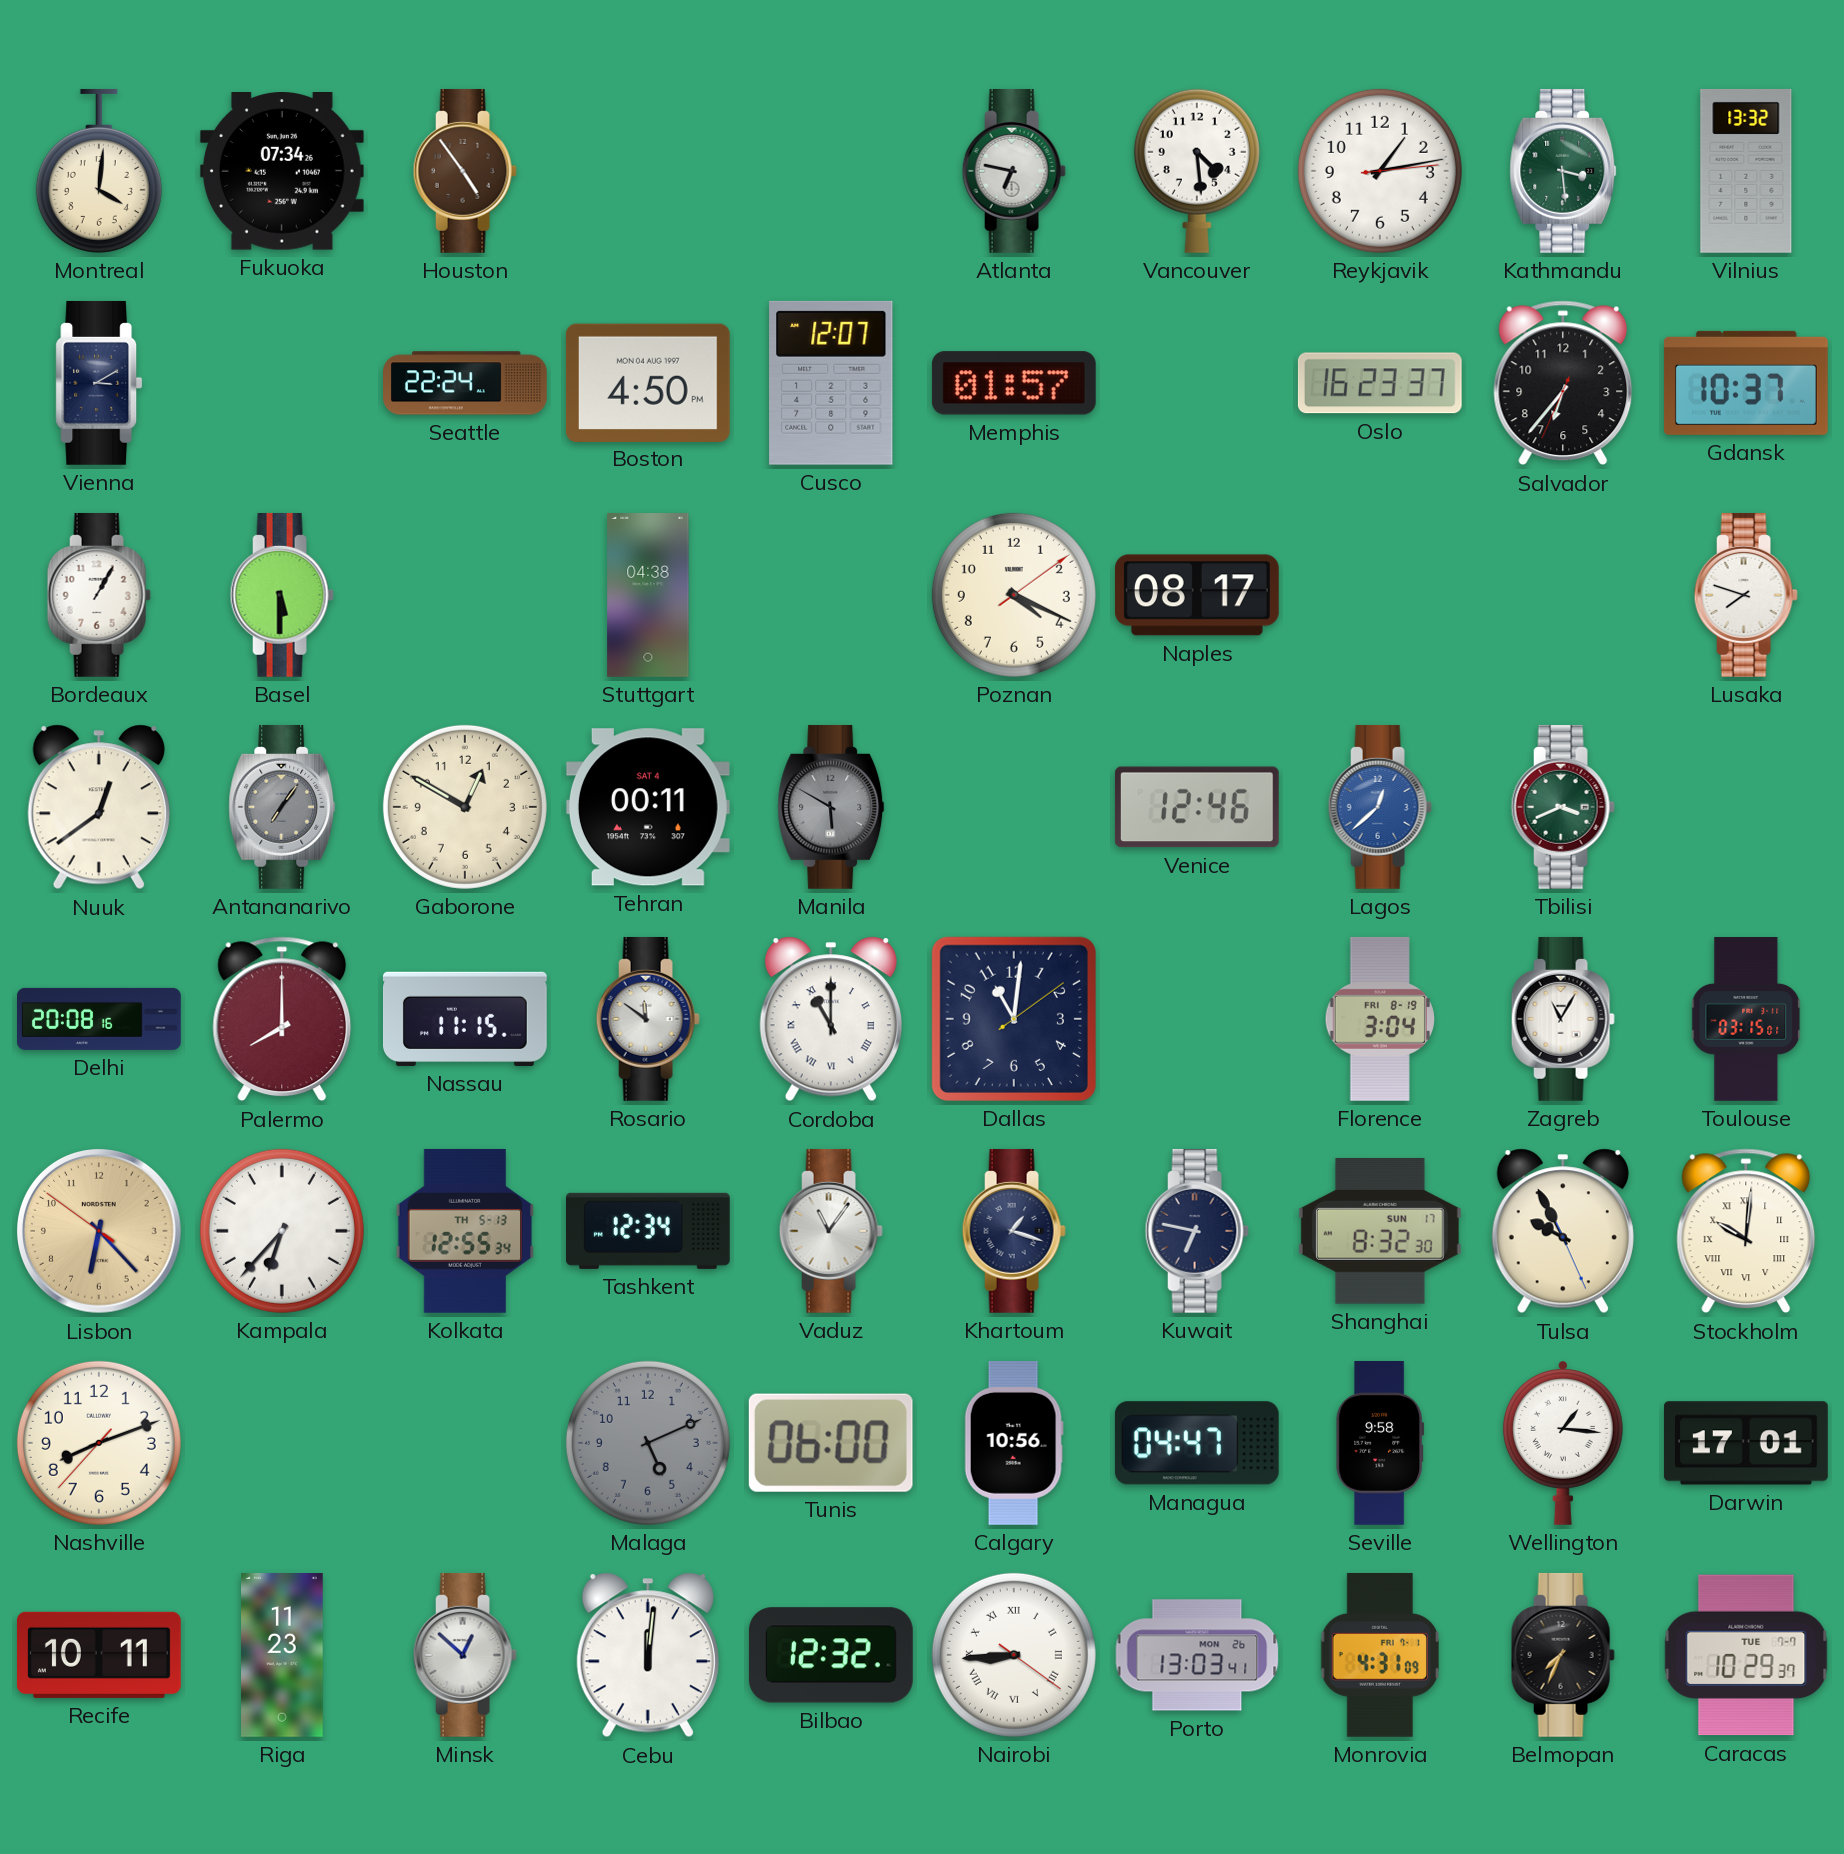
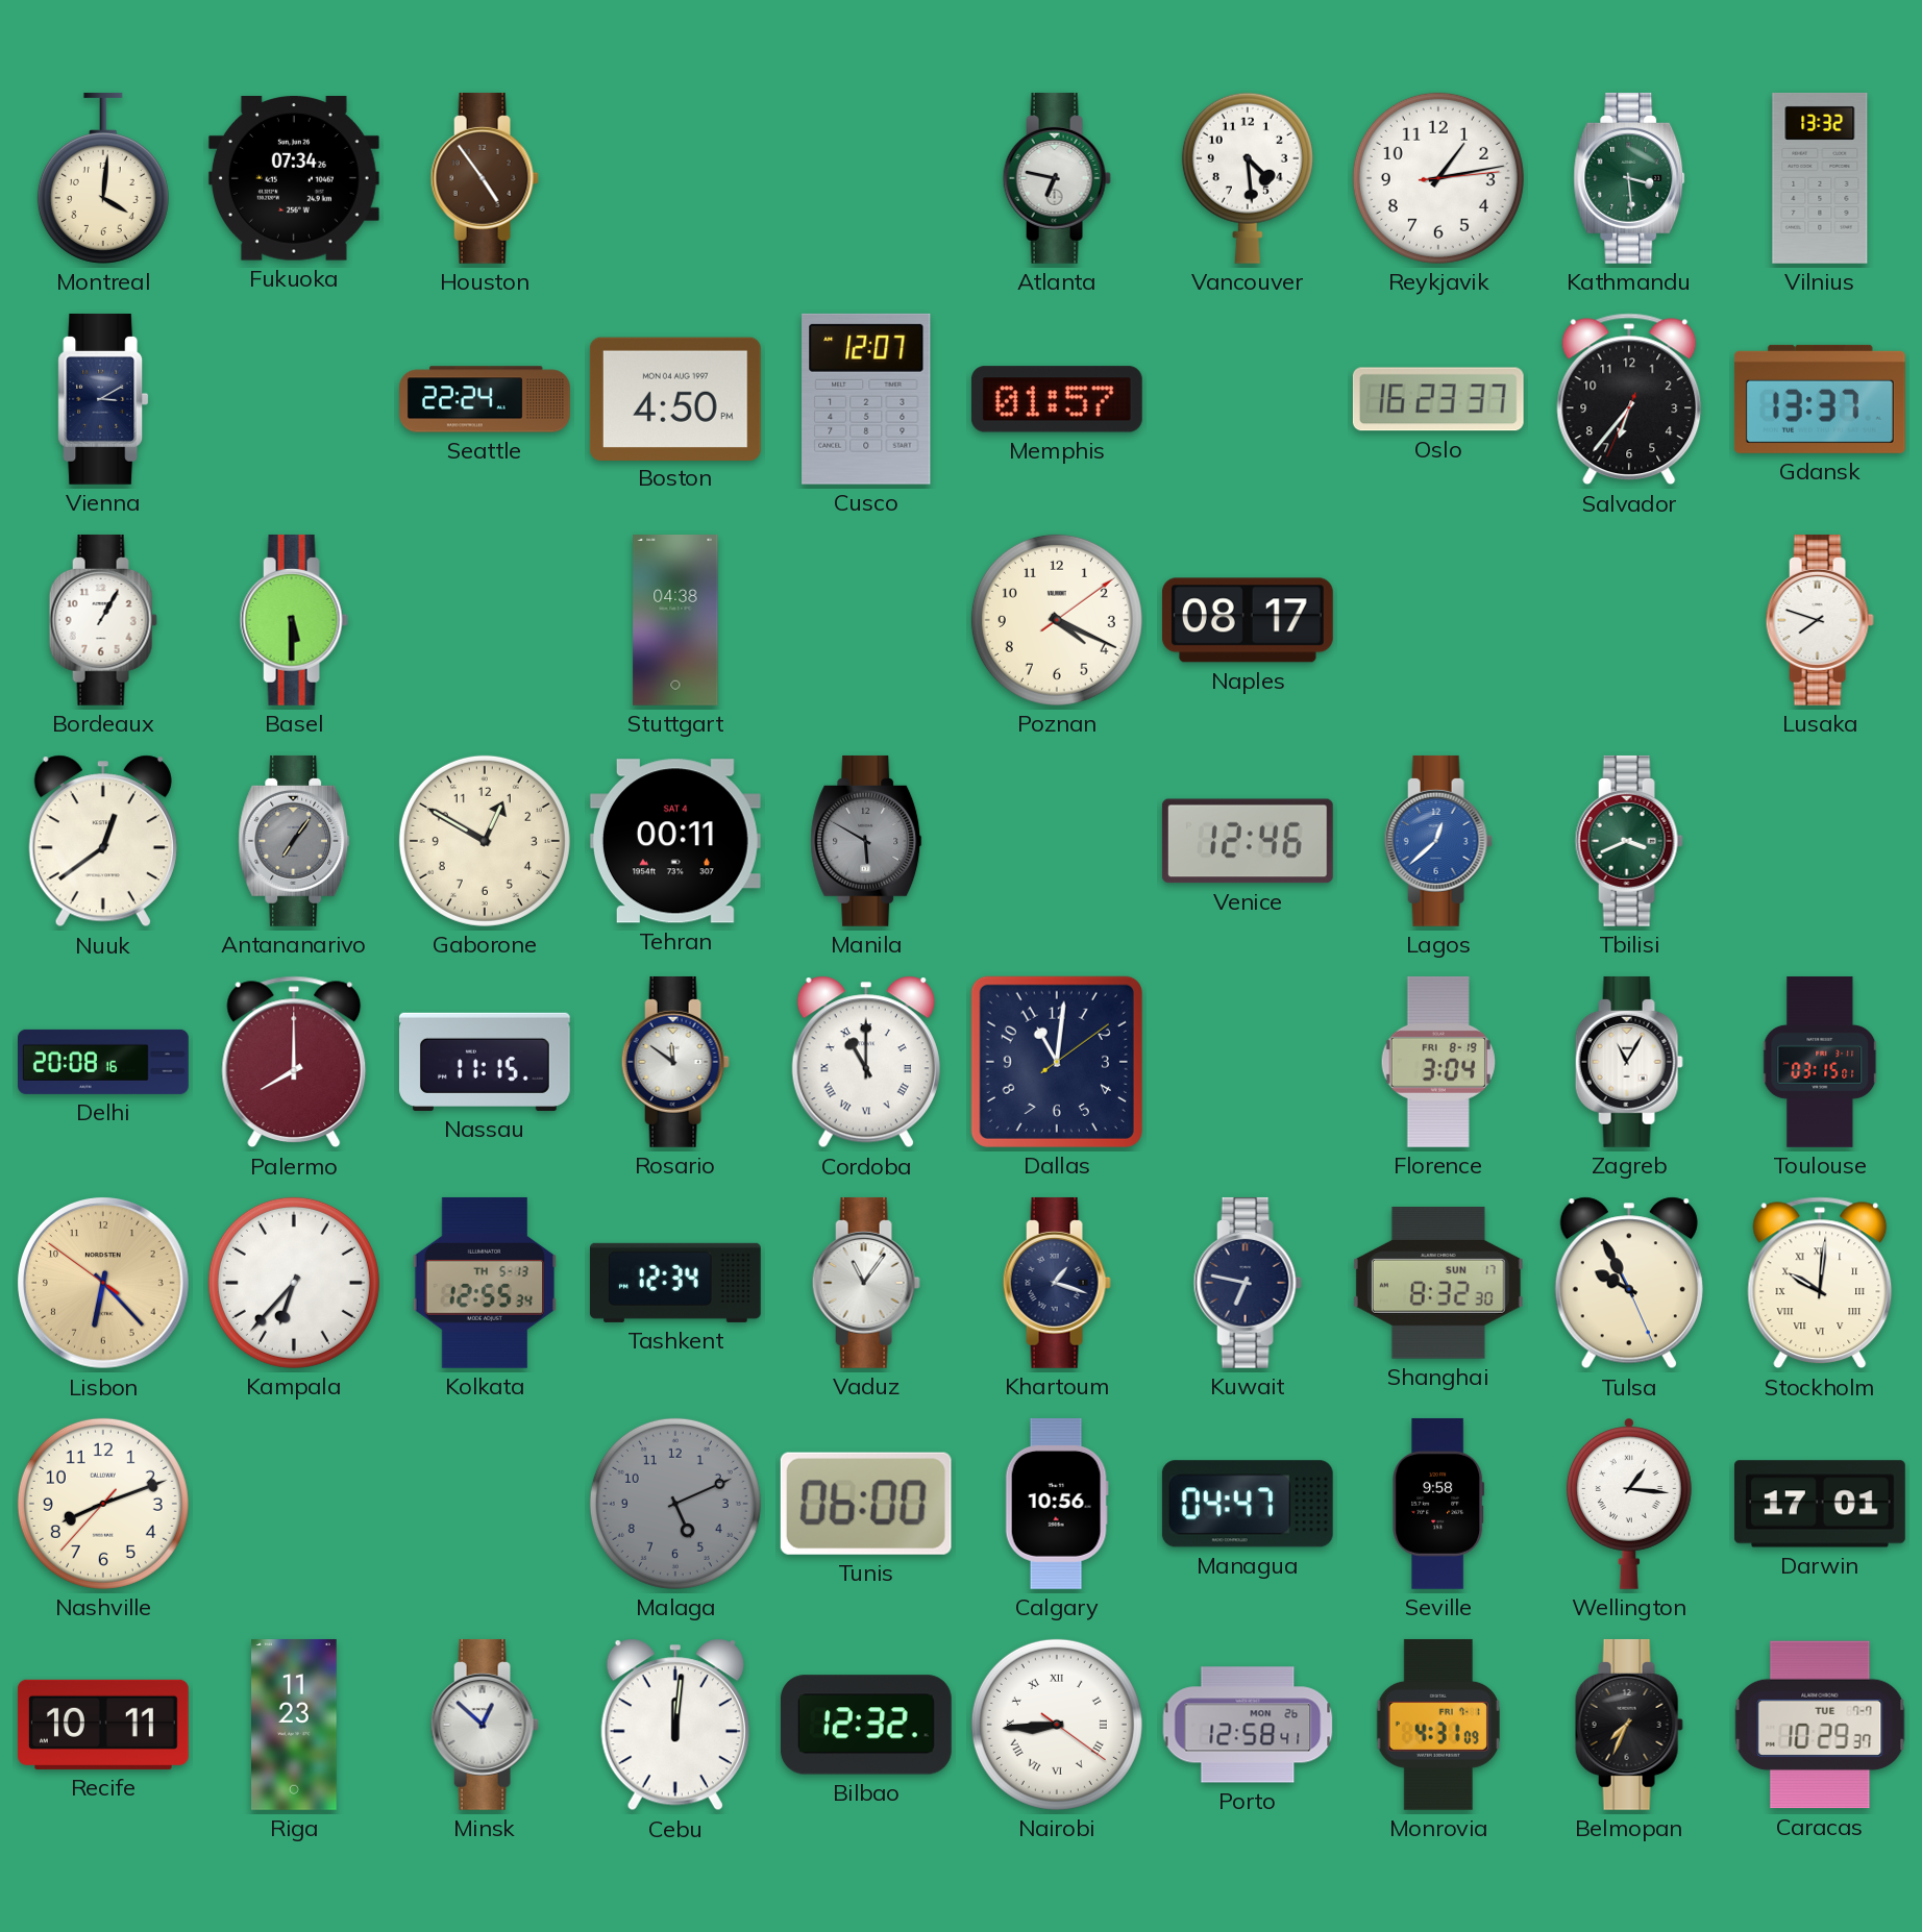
Gdansk: 10:37 -> 13:37 (1820, 399)
Porto: 13:03 -> 12:58 (1248, 1725)
